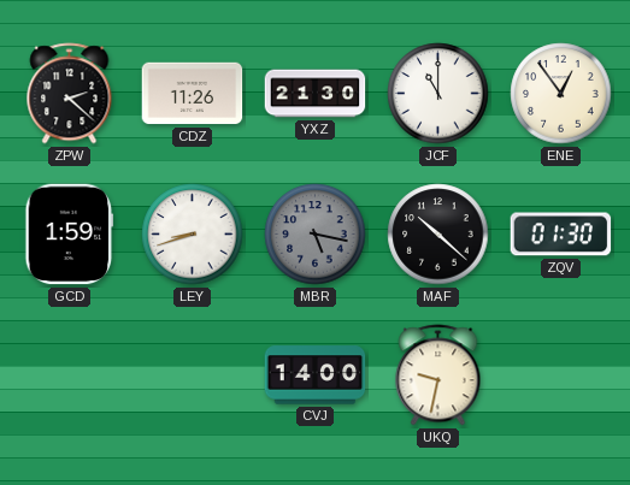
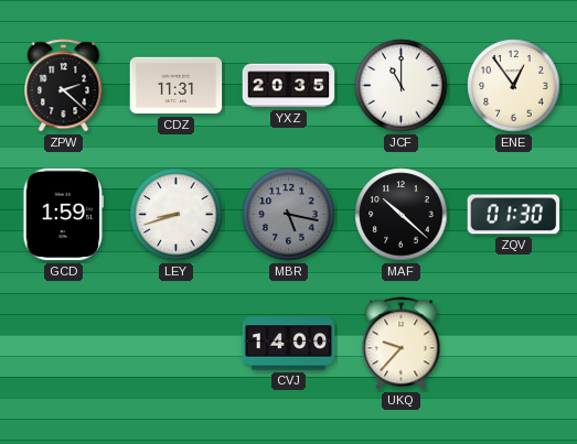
CDZ: 11:26 -> 11:31 (177, 86)
YXZ: 21:30 -> 20:35 (289, 86)
UKQ: 9:32 -> 9:37 (402, 344)
